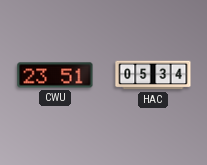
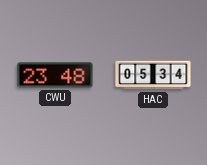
CWU: 23:51 -> 23:48 (55, 75)
